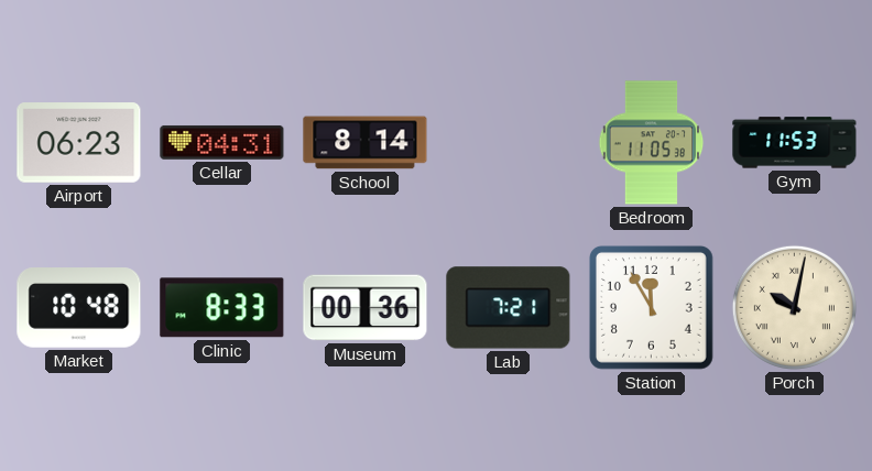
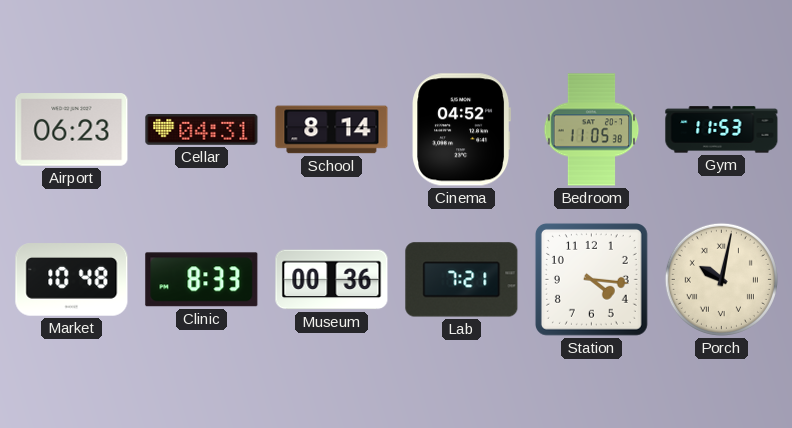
Cinema: none -> 04:52 (462, 130)
Station: 11:55 -> 4:16 (591, 279)
